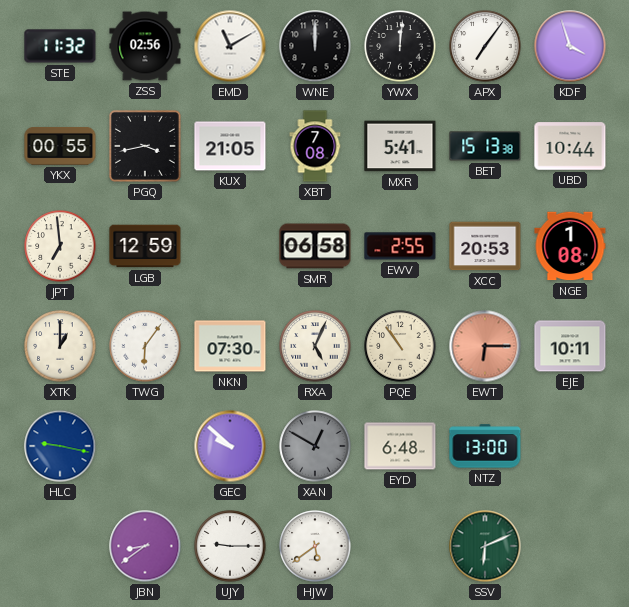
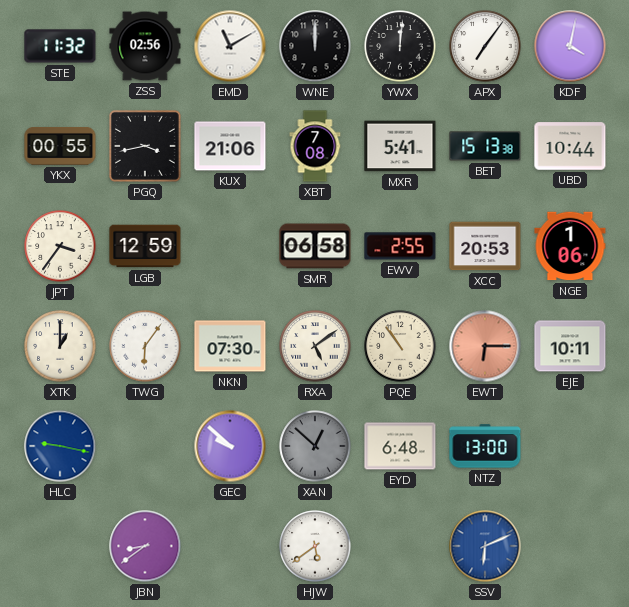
KDF: 3:57 -> 4:02 (570, 46)
KUX: 21:05 -> 21:06 (230, 146)
JPT: 6:59 -> 3:36 (60, 246)
NGE: 1:08 -> 1:06 (570, 246)
RXA: 5:04 -> 5:09 (315, 346)
XAN: 12:50 -> 12:52 (315, 446)
UJY: 9:15 -> none (230, 546)
SSV dial: green -> blue (485, 546)
